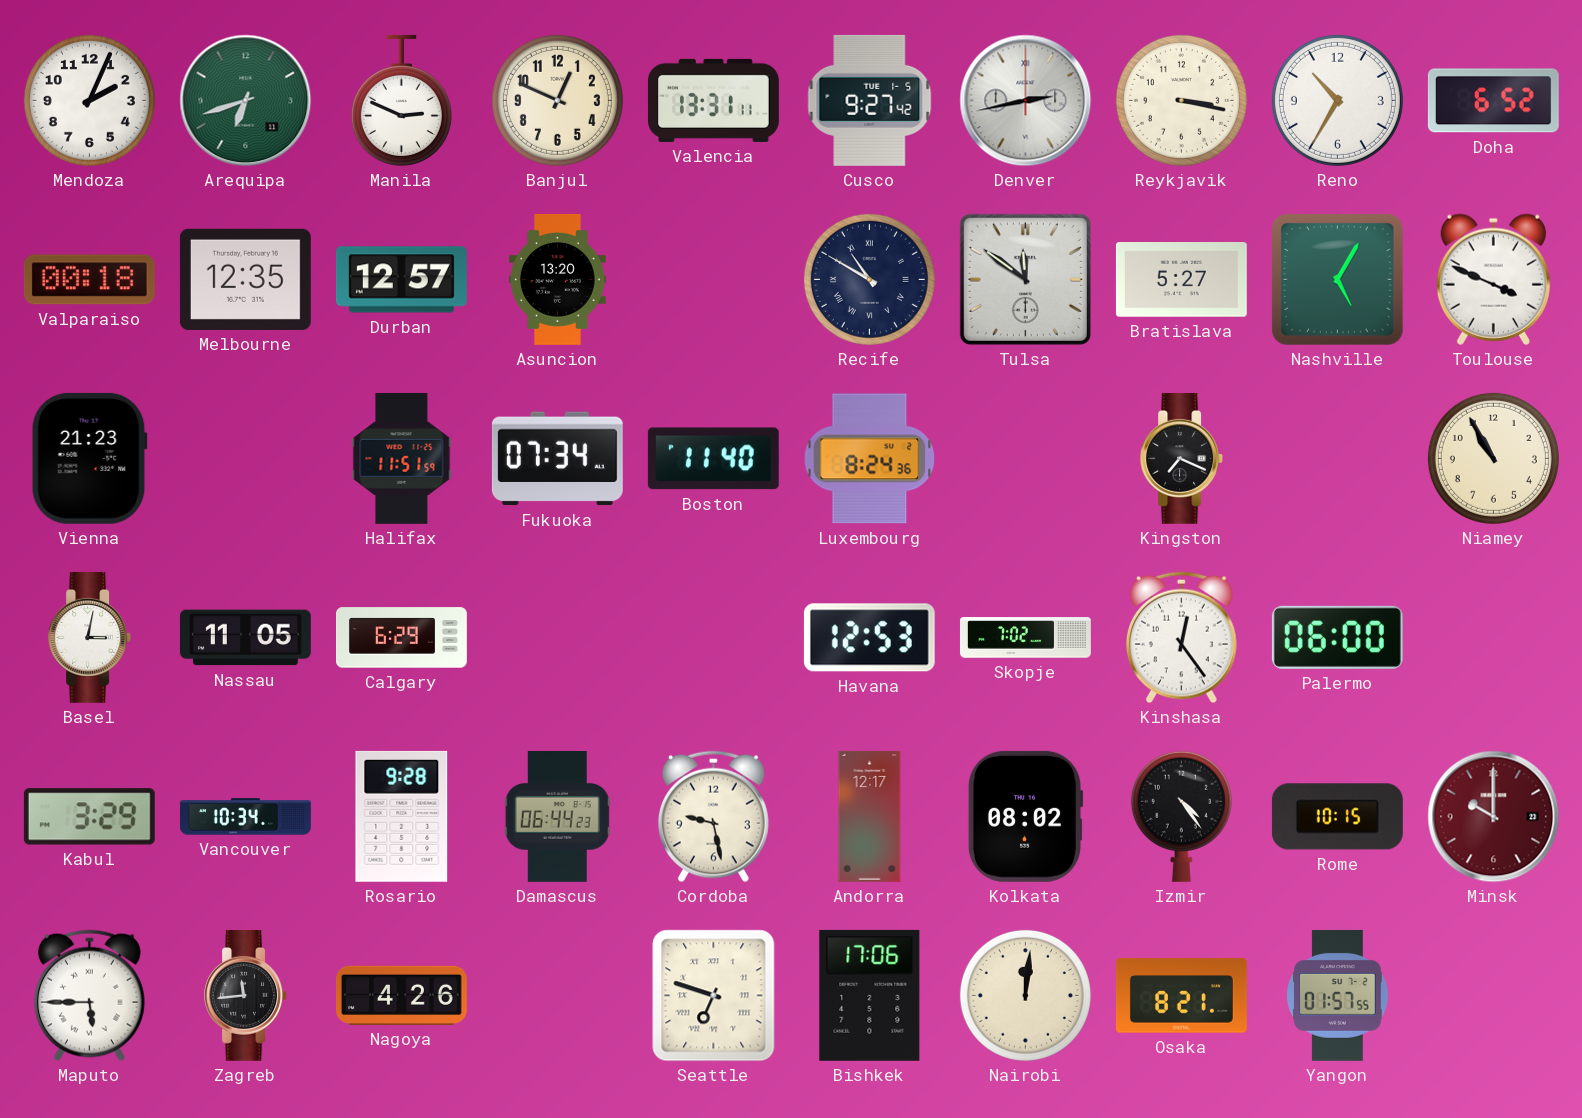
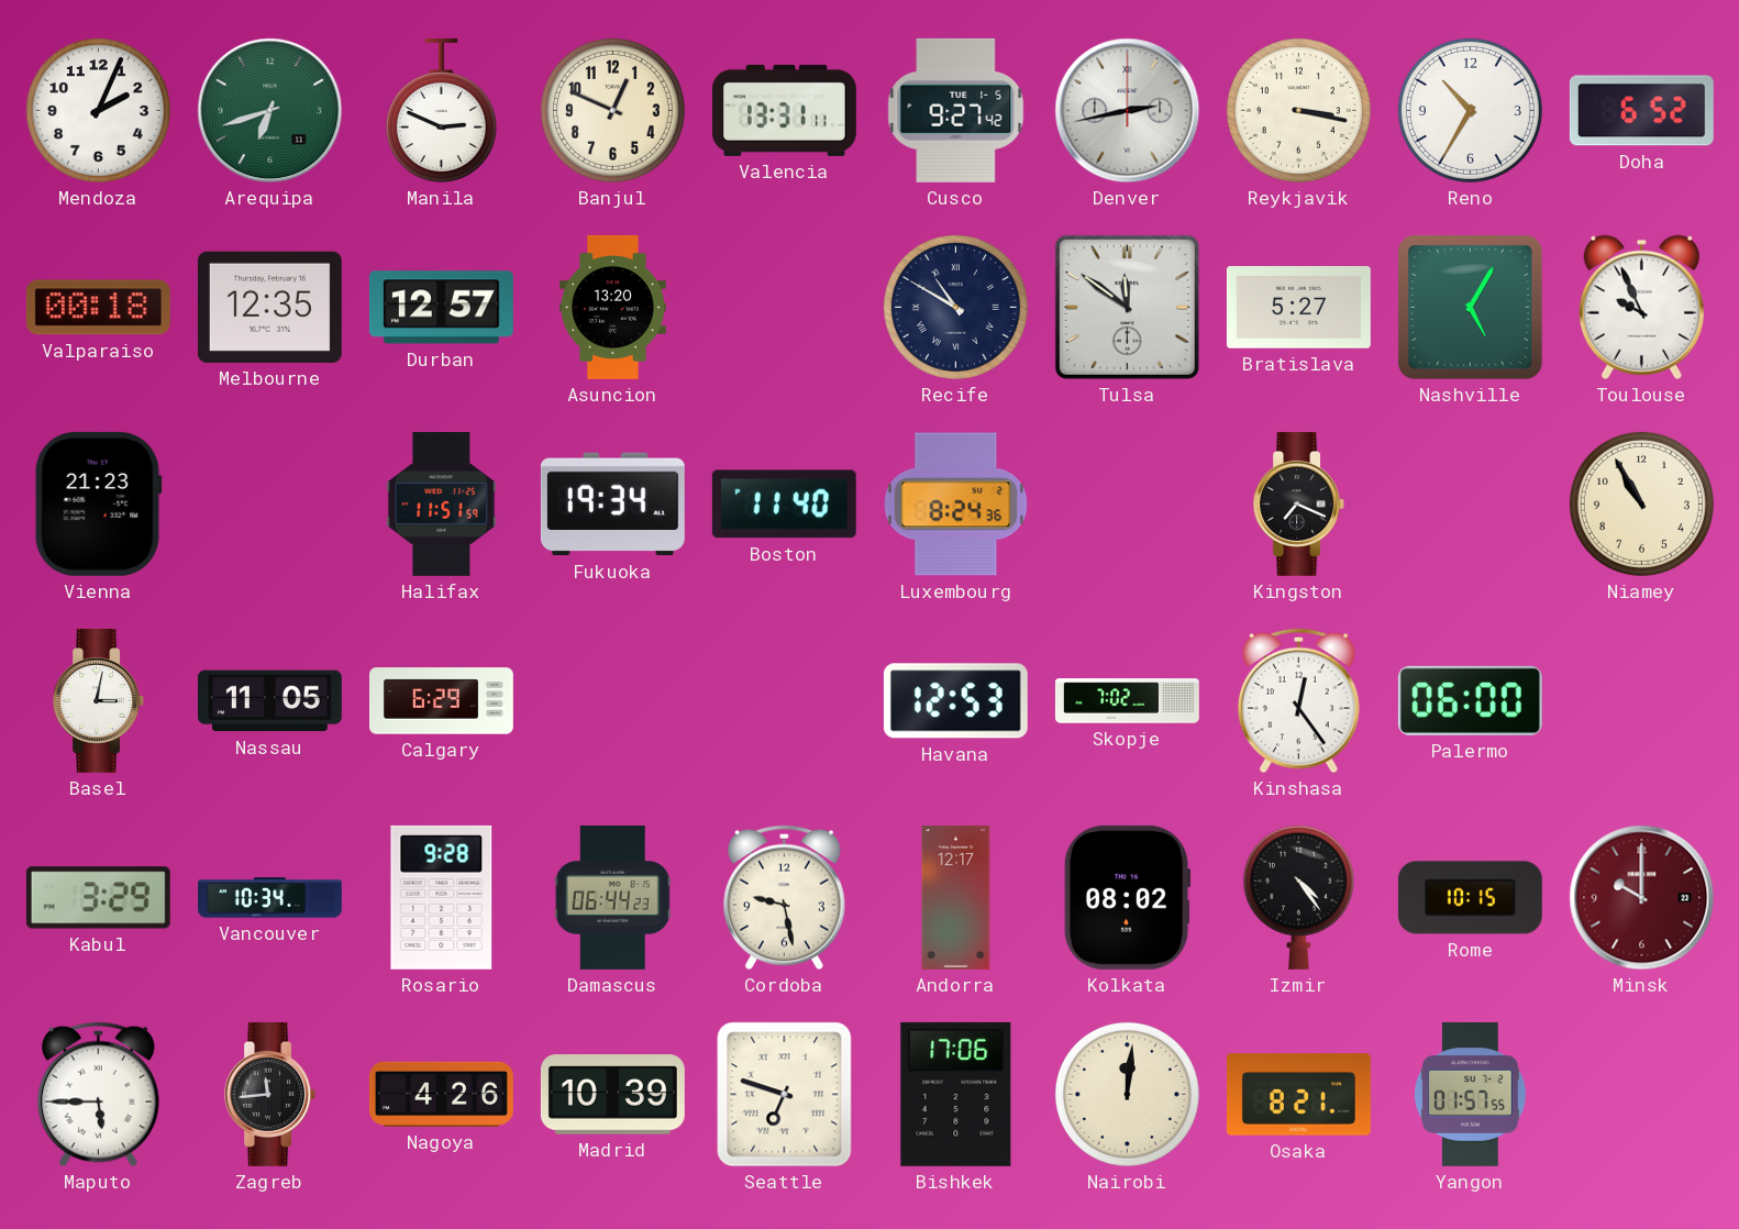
Toulouse: 3:49 -> 9:56 (1641, 307)
Fukuoka: 07:34 -> 19:34 (612, 505)
Madrid: none -> 10:39 (612, 1095)
